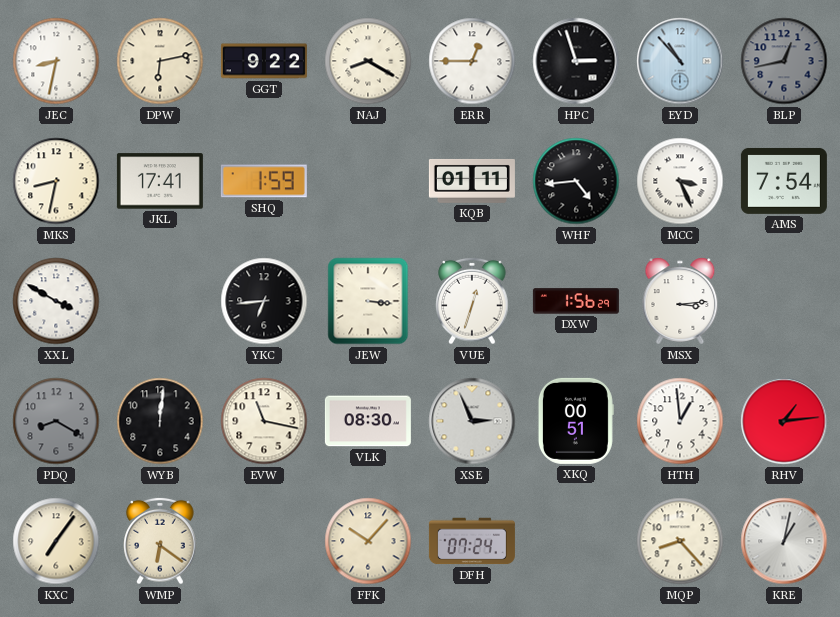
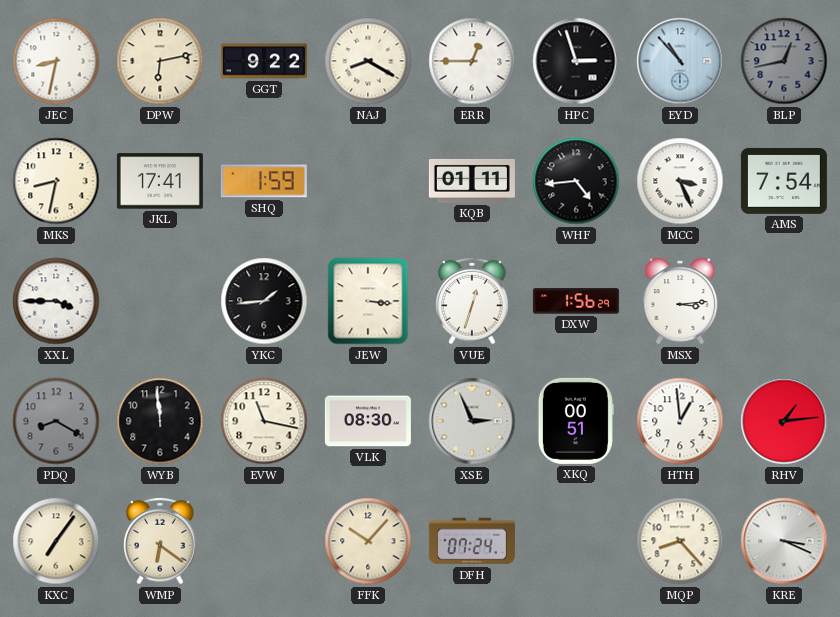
XXL: 3:50 -> 3:45 (56, 301)
YKC: 6:44 -> 1:44 (264, 301)
WYB: 12:01 -> 11:59 (160, 421)
KRE: 1:02 -> 3:19 (784, 541)
